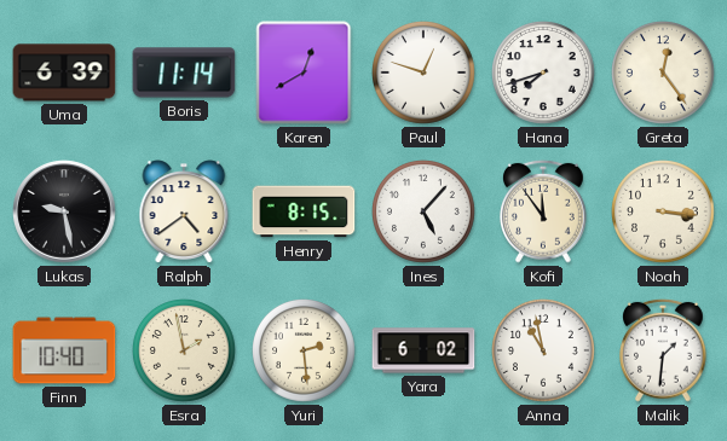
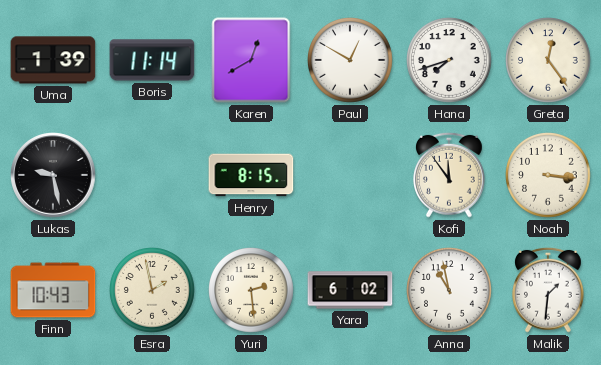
Uma: 6:39 -> 1:39 (53, 60)
Paul: 12:48 -> 12:50 (351, 61)
Ralph: 4:39 -> none (184, 211)
Ines: 5:07 -> none (425, 213)
Finn: 10:40 -> 10:43 (53, 290)
